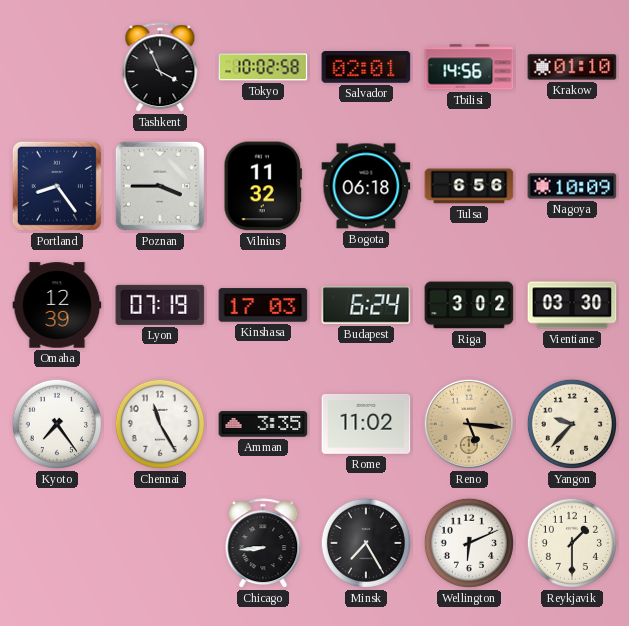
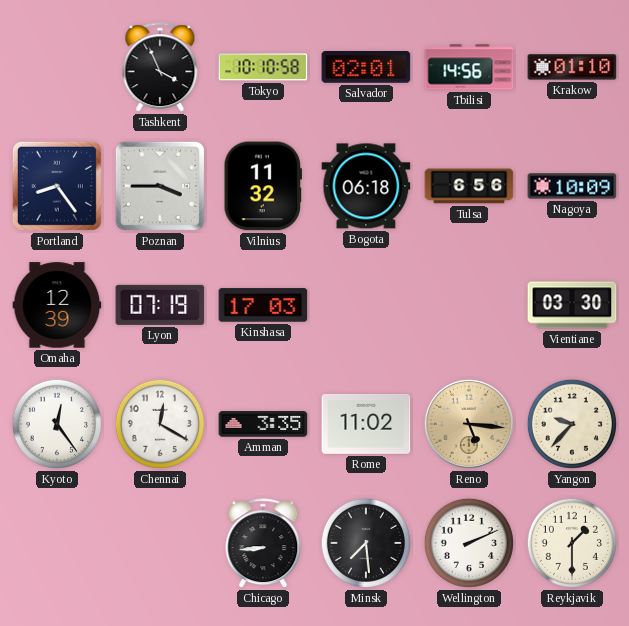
Tokyo: 10:02 -> 10:10 (263, 67)
Budapest: 6:24 -> none (366, 305)
Riga: 3:02 -> none (469, 305)
Kyoto: 7:24 -> 12:24 (57, 424)
Chennai: 11:25 -> 12:20 (160, 424)
Minsk: 7:25 -> 7:29 (366, 543)
Wellington: 6:11 -> 2:11 (469, 543)
